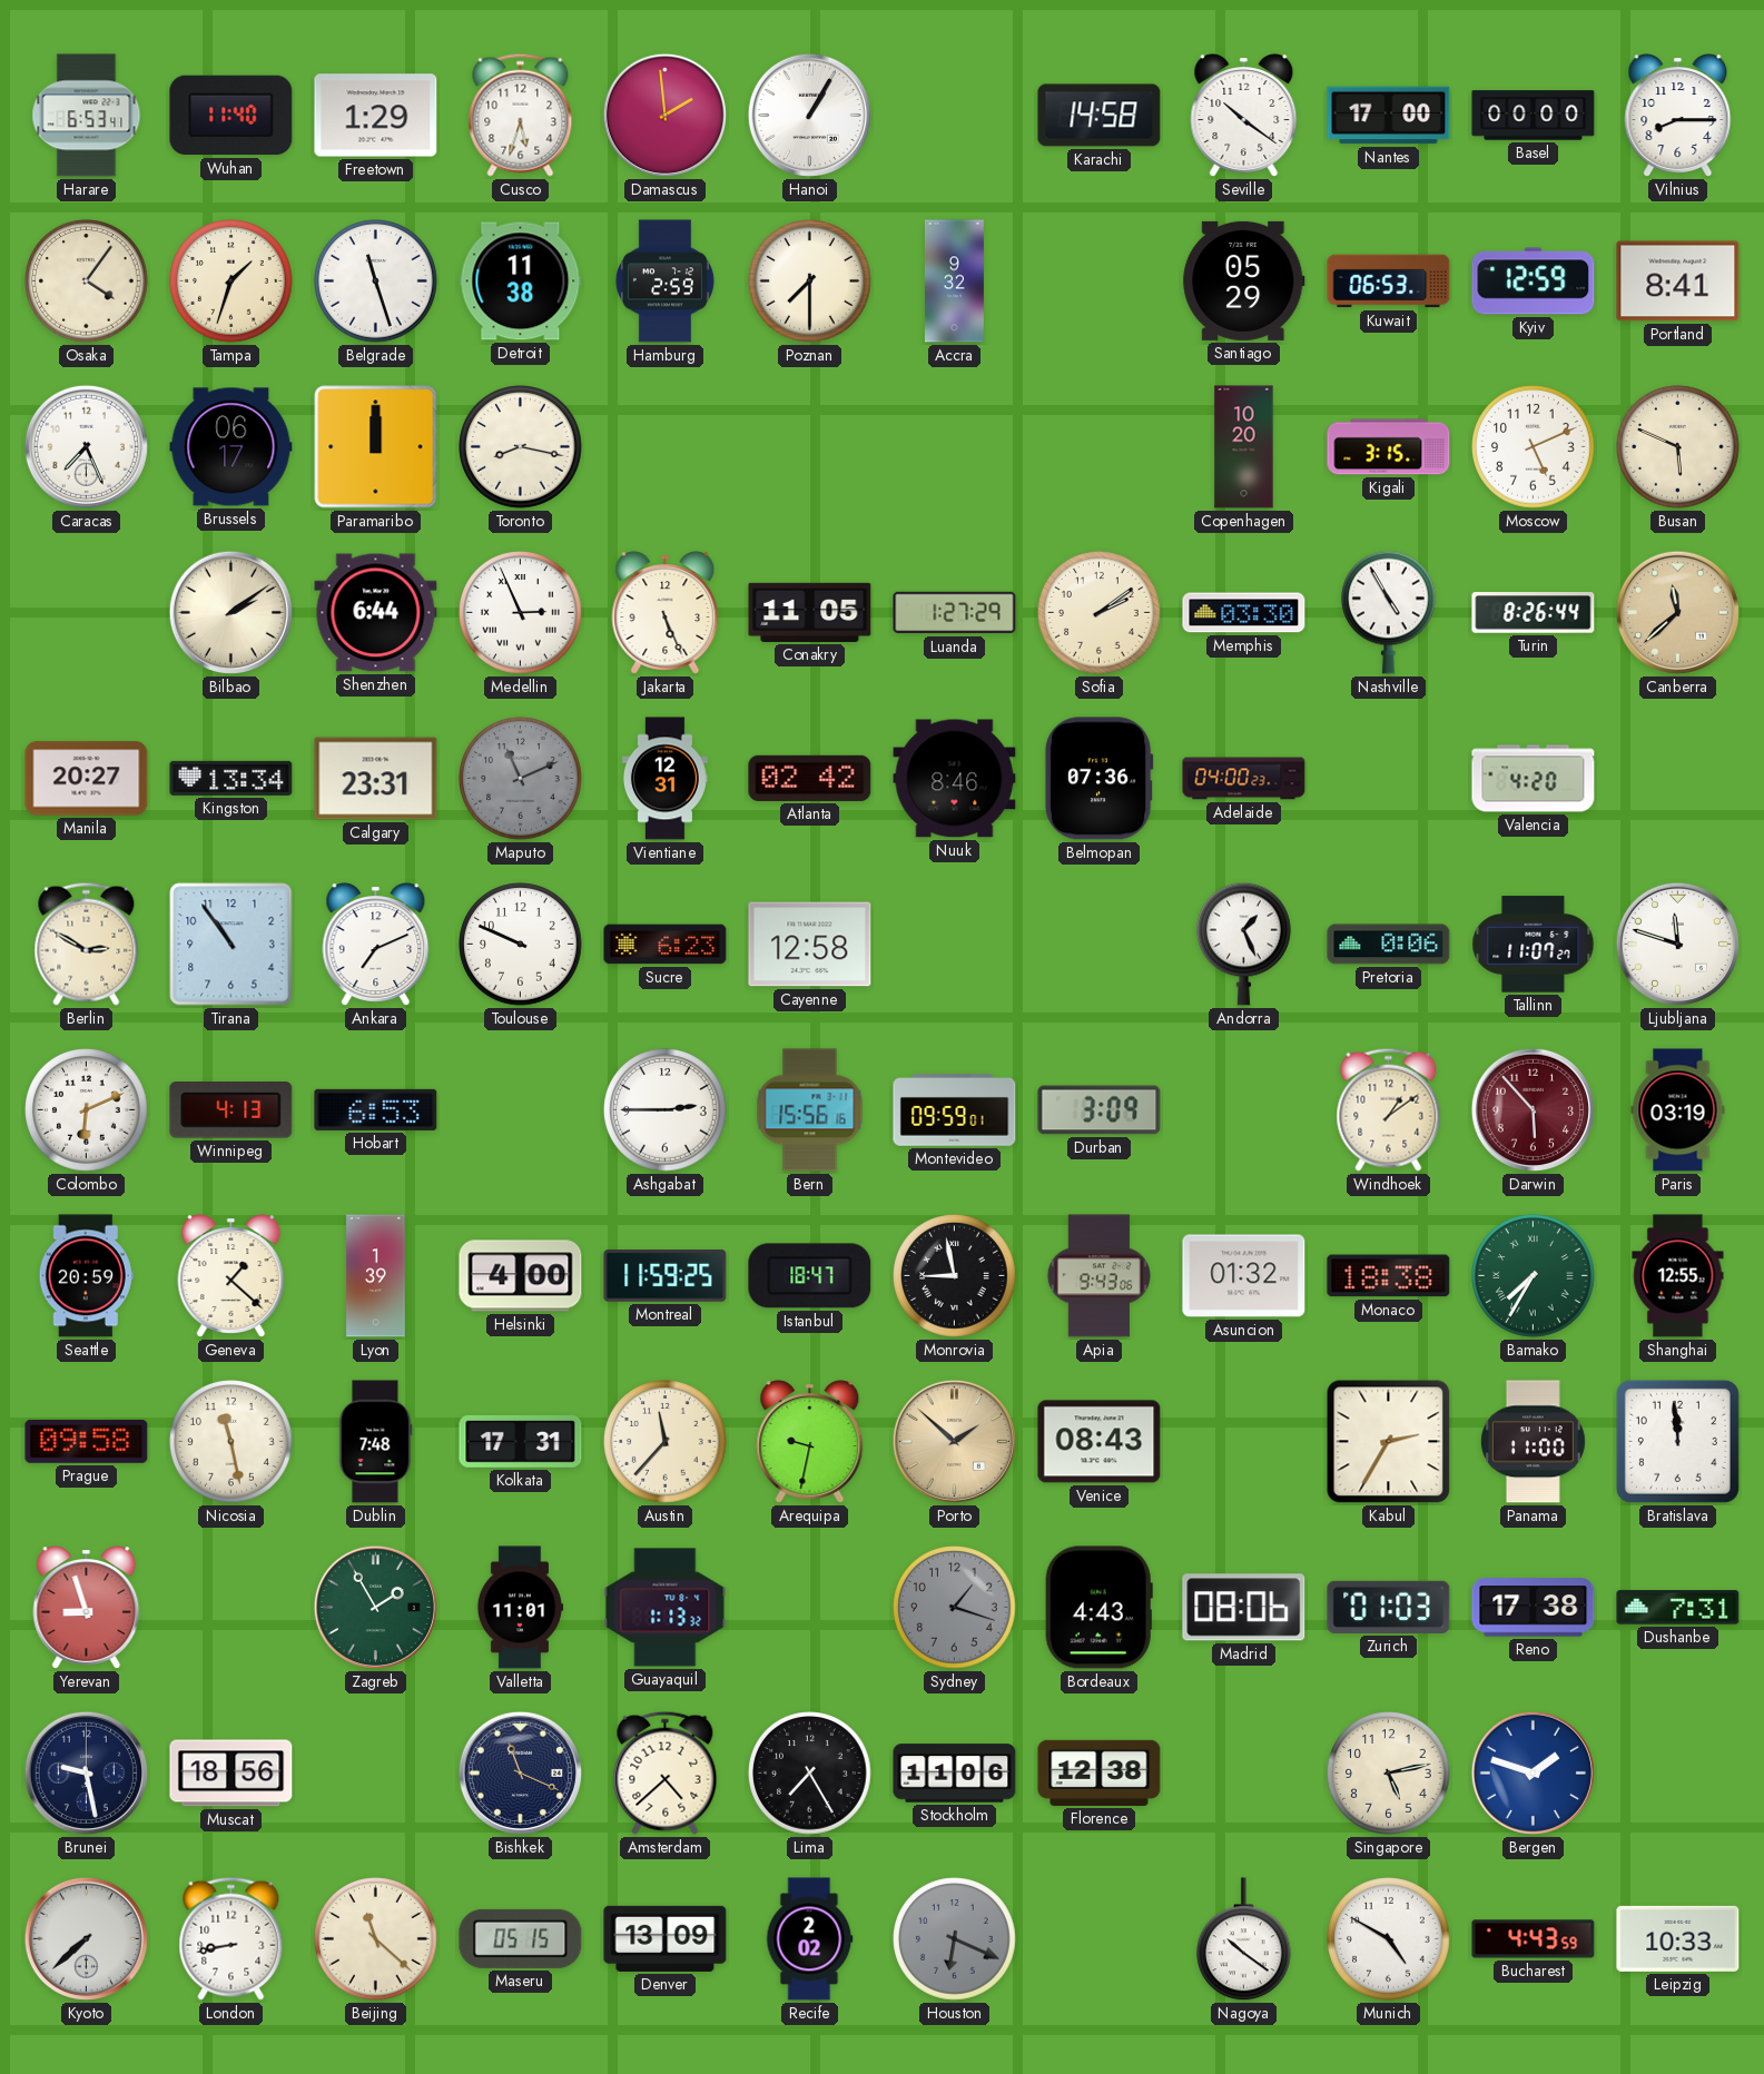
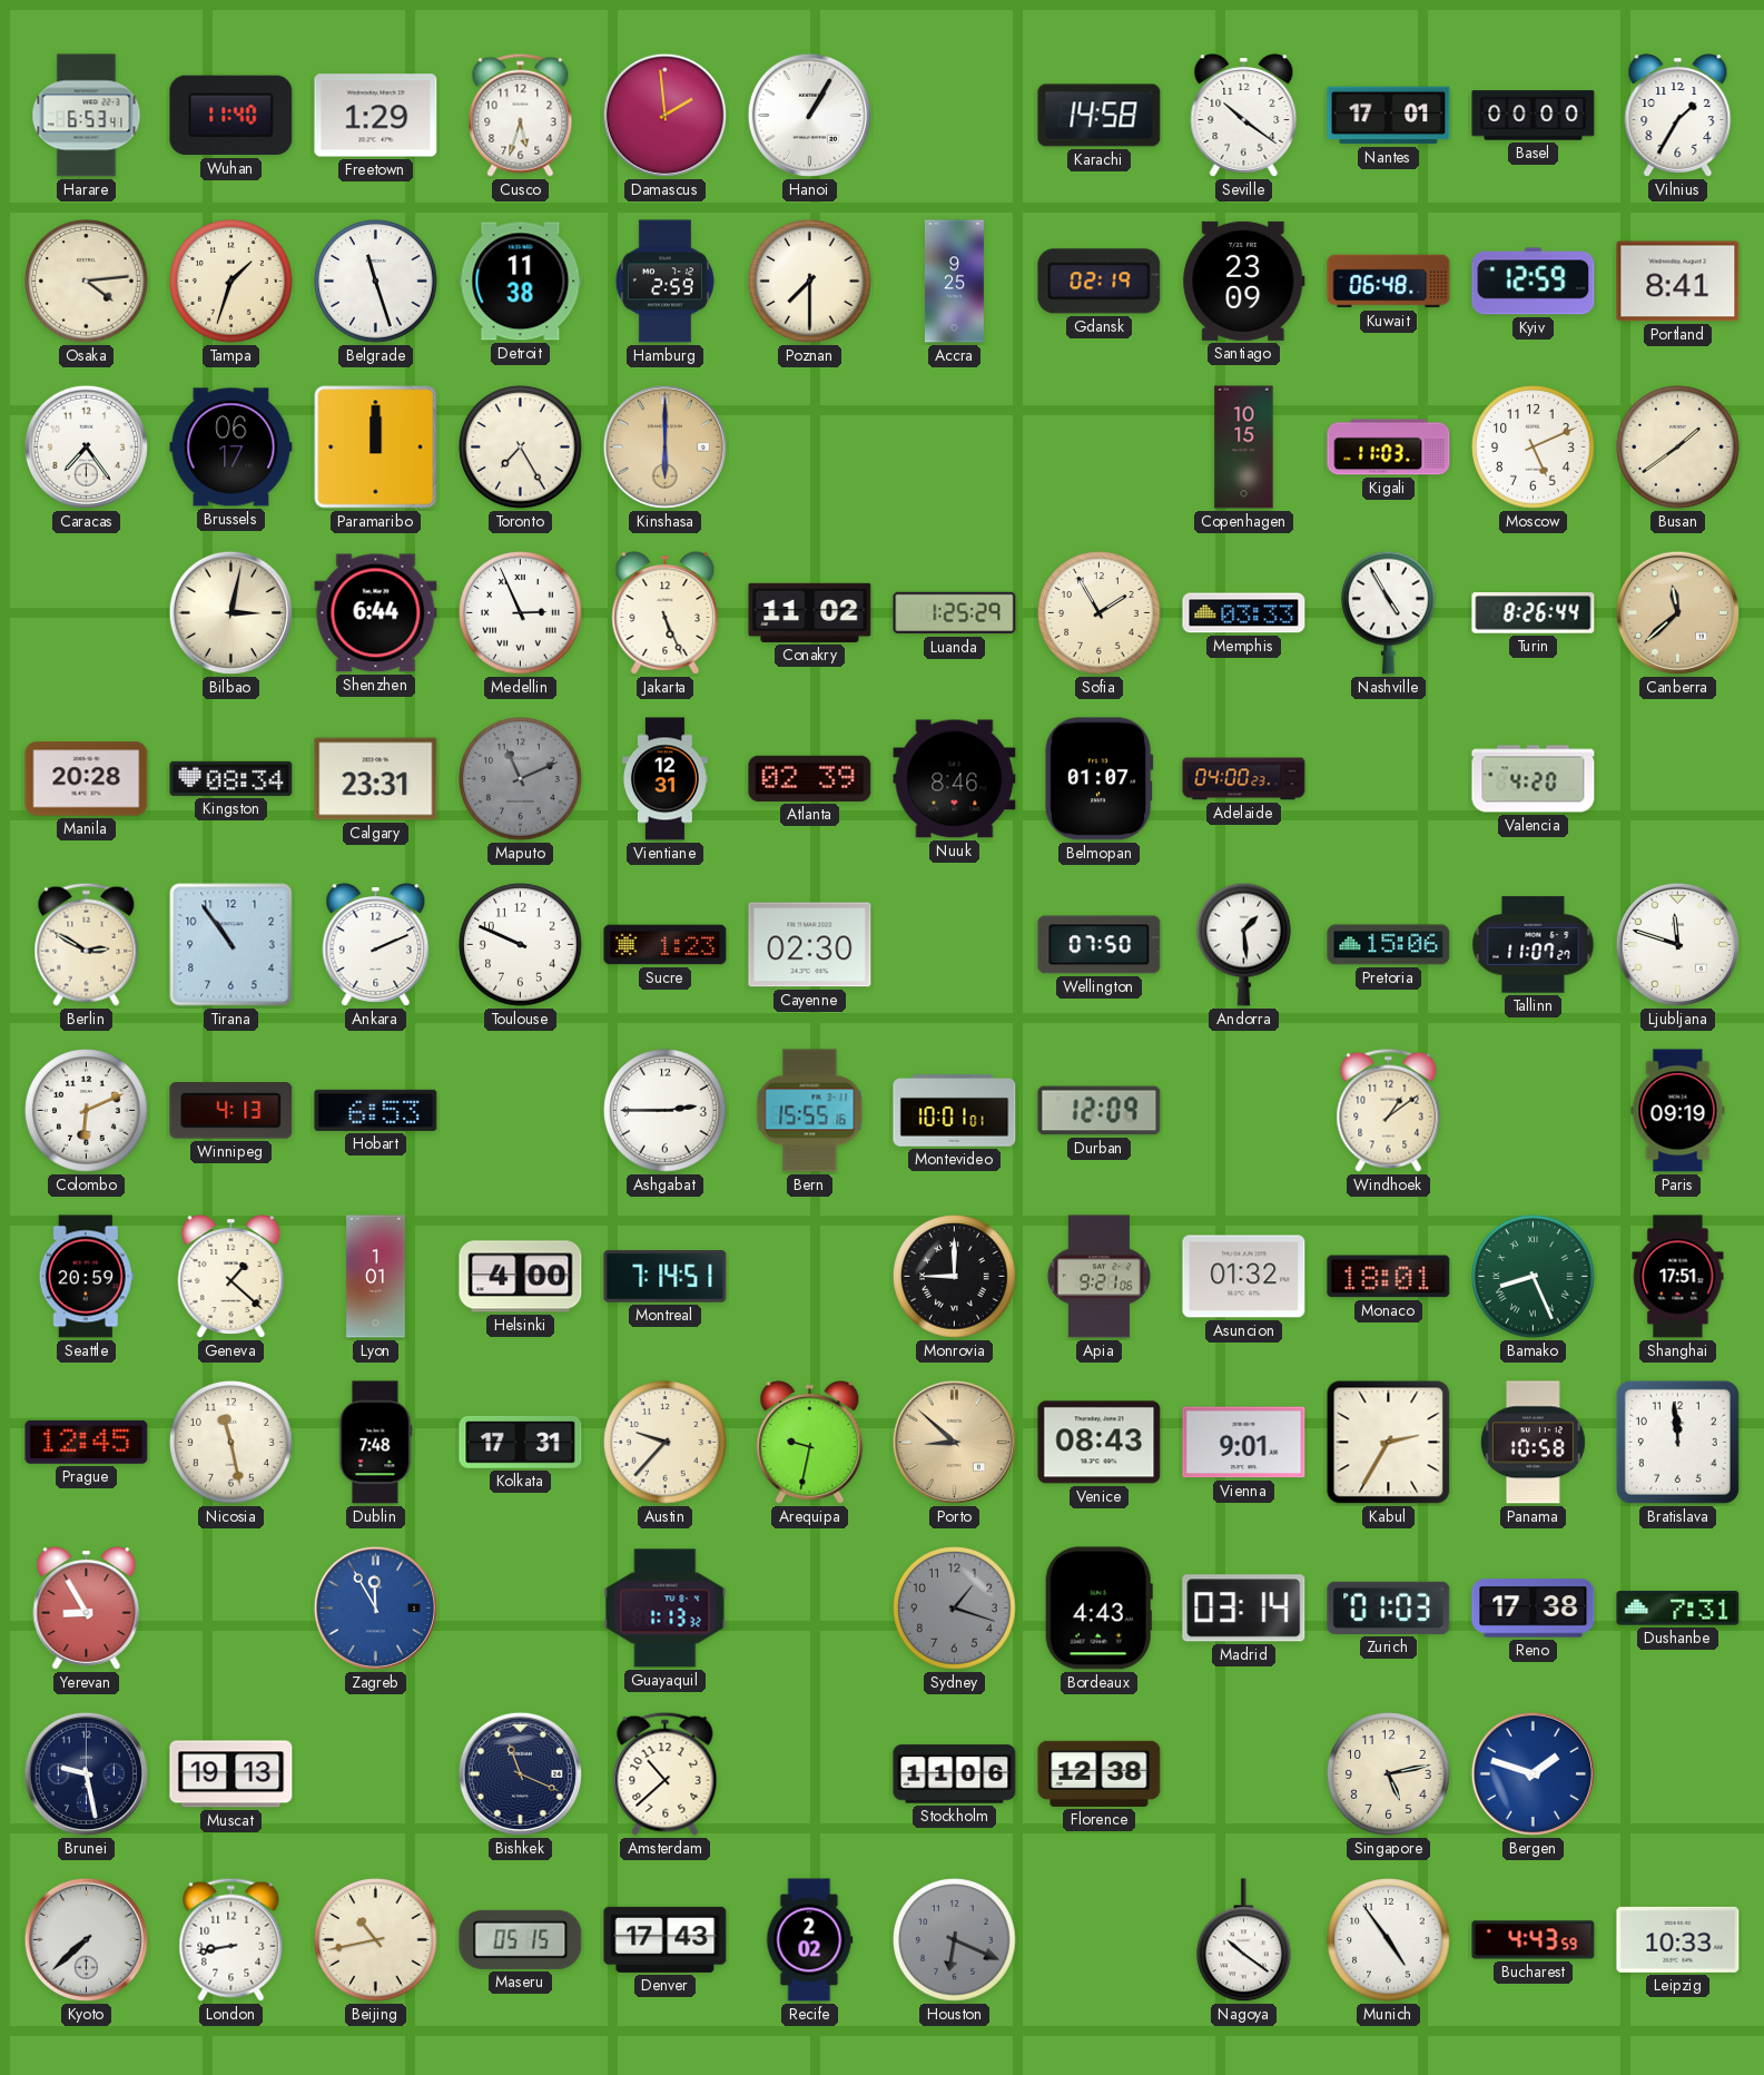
Nantes: 17:00 -> 17:01 (1389, 116)
Vilnius: 8:15 -> 1:35 (1678, 116)
Osaka: 4:06 -> 4:14 (87, 282)
Accra: 9:32 -> 9:25 (954, 282)
Gdansk: none -> 02:19 (1100, 282)
Santiago: 05:29 -> 23:09 (1244, 281)
Kuwait: 06:53 -> 06:48 (1389, 282)
Caracas: 7:26 -> 7:24 (86, 446)
Toronto: 8:17 -> 7:25 (521, 448)
Kinshasa: none -> 6:00 (664, 446)
Copenhagen: 10:20 -> 10:15 (1244, 448)
Kigali: 3:15 -> 11:03 (1389, 448)
Busan: 5:49 -> 1:39 (1678, 448)
Bilbao: 2:09 -> 3:02 (230, 612)
Conakry: 11:05 -> 11:02 (810, 612)
Luanda: 1:27 -> 1:25 (955, 613)
Sofia: 2:09 -> 1:55 (1100, 613)
Memphis: 03:30 -> 03:33 (1244, 613)
Manila: 20:27 -> 20:28 (87, 779)
Kingston: 13:34 -> 08:34 (231, 778)
Atlanta: 02:42 -> 02:39 (810, 778)
Belmopan: 07:36 -> 01:07 (1098, 779)
Ankara: 7:11 -> 2:11 (376, 945)
Sucre: 6:23 -> 1:23 (666, 945)
Cayenne: 12:58 -> 02:30 (810, 945)
Wellington: none -> 07:50 (1100, 945)
Andorra: 1:26 -> 1:29 (1244, 944)
Pretoria: 0:06 -> 15:06 (1389, 945)
Bern: 15:56 -> 15:55 (810, 1111)
Montevideo: 09:59 -> 10:01 (955, 1111)
Durban: 3:09 -> 12:09 (1100, 1111)
Darwin: 5:53 -> none (1533, 1109)
Paris: 03:19 -> 09:19 (1678, 1111)
Lyon: 1:39 -> 1:01 (376, 1277)
Montreal: 11:59 -> 7:14 (666, 1277)
Istanbul: 18:47 -> none (810, 1276)
Monrovia: 8:58 -> 9:00 (955, 1277)
Apia: 9:43 -> 9:21 (1098, 1277)
Monaco: 18:38 -> 18:01 (1389, 1277)
Bamako: 7:35 -> 8:26 (1534, 1277)
Shanghai: 12:55 -> 17:51 (1678, 1277)
Prague: 09:58 -> 12:45 (87, 1443)
Austin: 11:37 -> 9:37 (666, 1443)
Porto: 1:52 -> 8:52 (954, 1442)
Vienna: none -> 9:01 (1244, 1443)
Panama: 11:00 -> 10:58 (1533, 1443)
Yerevan: 8:57 -> 8:55 (87, 1609)
Zagreb: 1:55 -> 11:55 (375, 1607)
Zagreb dial: green -> blue (375, 1607)
Valletta: 11:01 -> none (520, 1608)
Madrid: 08:06 -> 03:14 (1244, 1609)
Muscat: 18:56 -> 19:13 (231, 1774)
Amsterdam: 4:38 -> 10:38 (666, 1773)
Lima: 7:25 -> none (810, 1774)
Beijing: 11:22 -> 10:43 (376, 1940)
Denver: 13:09 -> 17:43 (666, 1939)
Munich: 4:50 -> 4:54 (1389, 1940)
